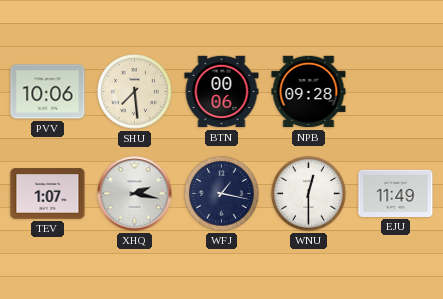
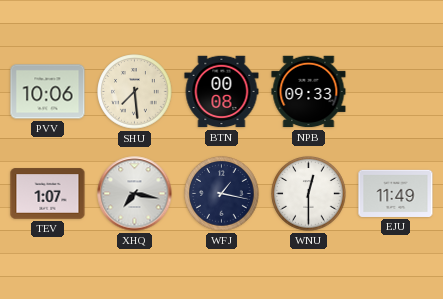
BTN: 00:06 -> 00:08 (222, 92)
NPB: 09:28 -> 09:33 (309, 92)
XHQ: 2:17 -> 7:17 (135, 194)
